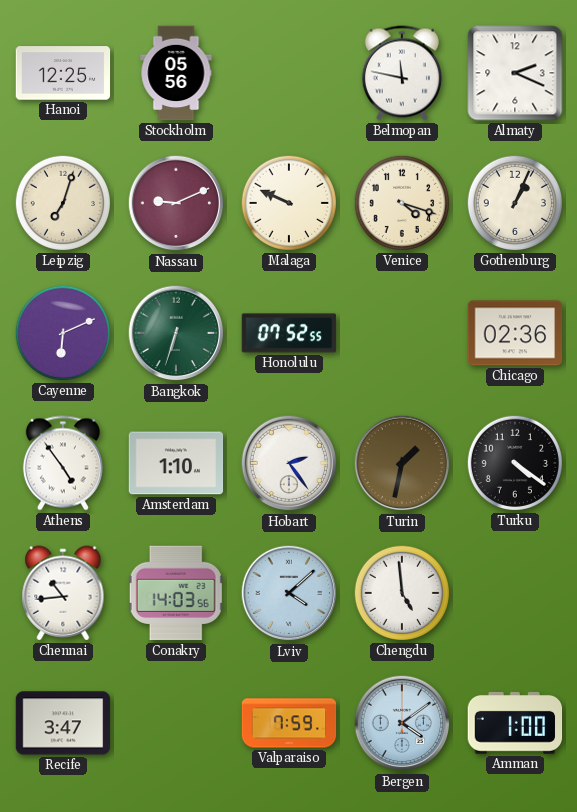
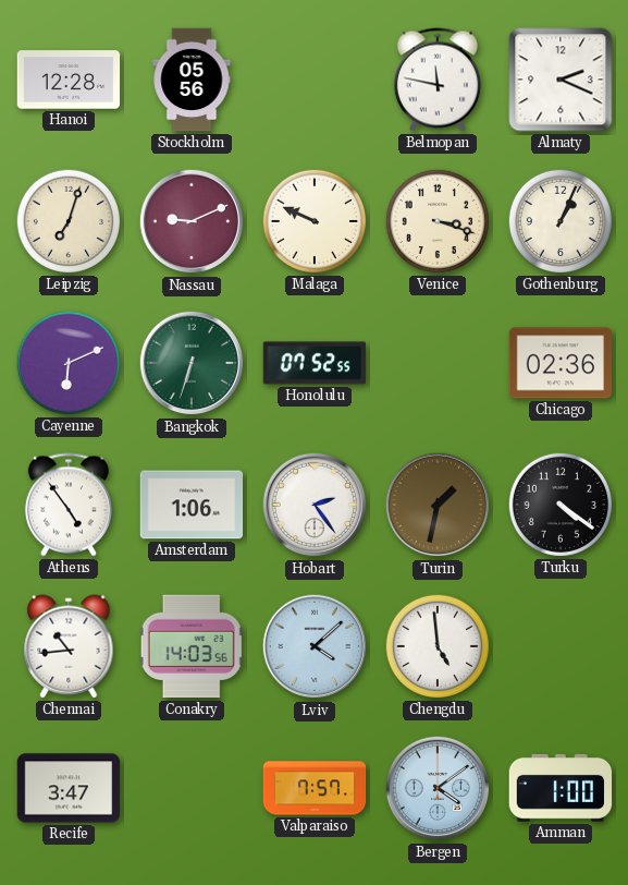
Hanoi: 12:25 -> 12:28 (69, 80)
Venice: 4:18 -> 3:18 (438, 221)
Amsterdam: 1:10 -> 1:06 (192, 505)
Valparaiso: 7:59 -> 7:57 (315, 788)
